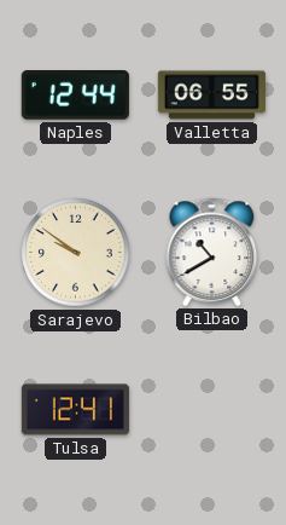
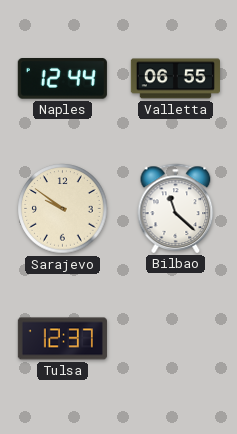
Bilbao: 10:40 -> 11:22 (176, 208)
Tulsa: 12:41 -> 12:37 (62, 339)
